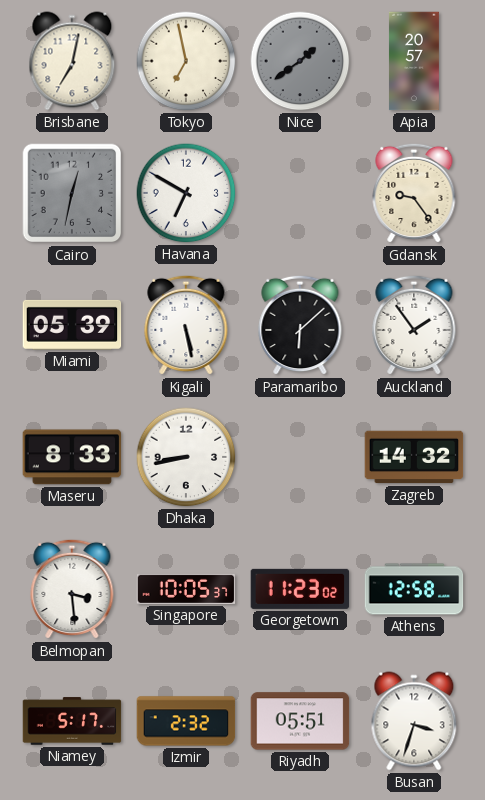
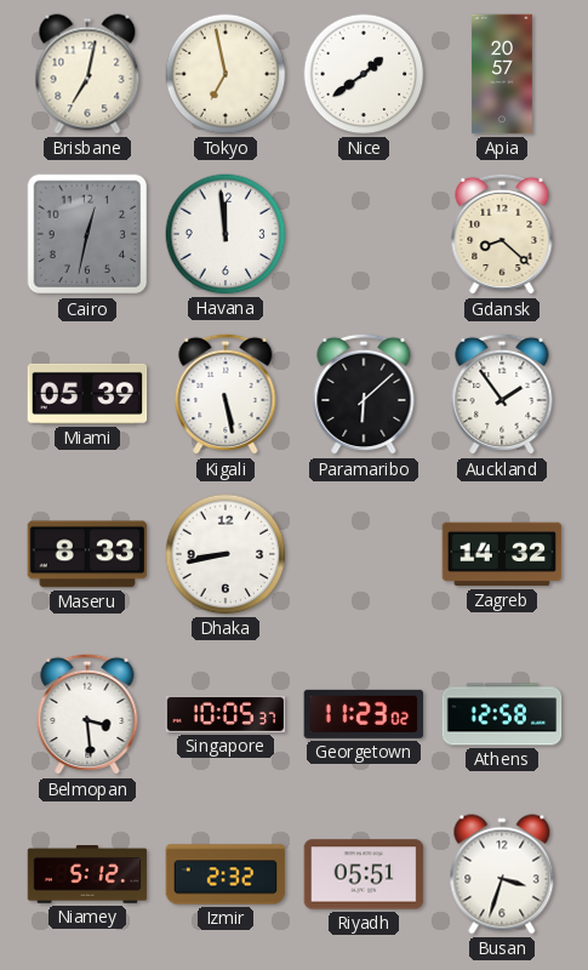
Nice dial: grey -> white (364, 74)
Havana: 6:50 -> 11:59 (226, 234)
Gdansk: 9:24 -> 8:22 (502, 234)
Niamey: 5:17 -> 5:12 (87, 874)
